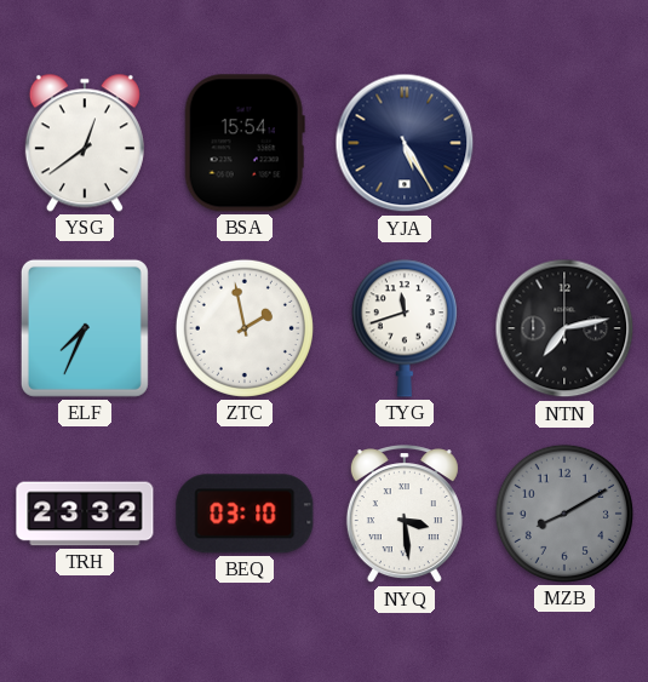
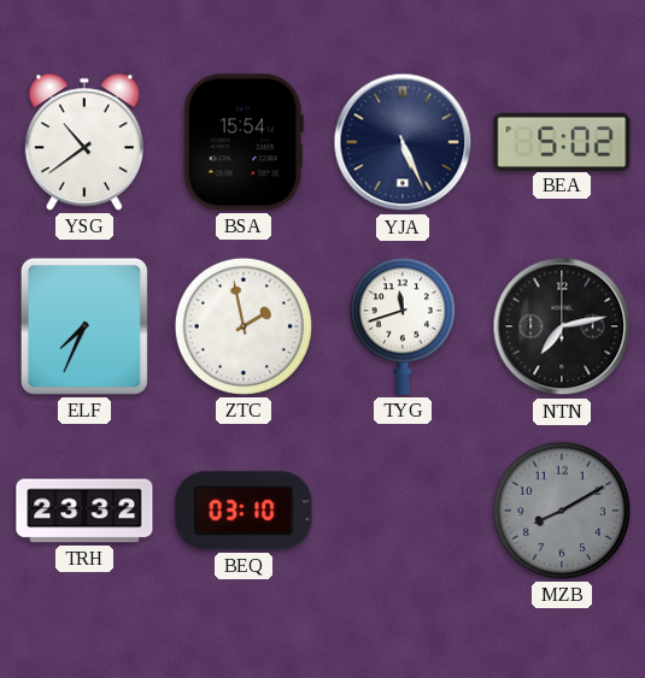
YSG: 12:39 -> 10:39 (84, 142)
YJA: 5:25 -> 5:26 (403, 142)
BEA: none -> 5:02 (562, 141)
NYQ: 3:29 -> none (405, 515)
